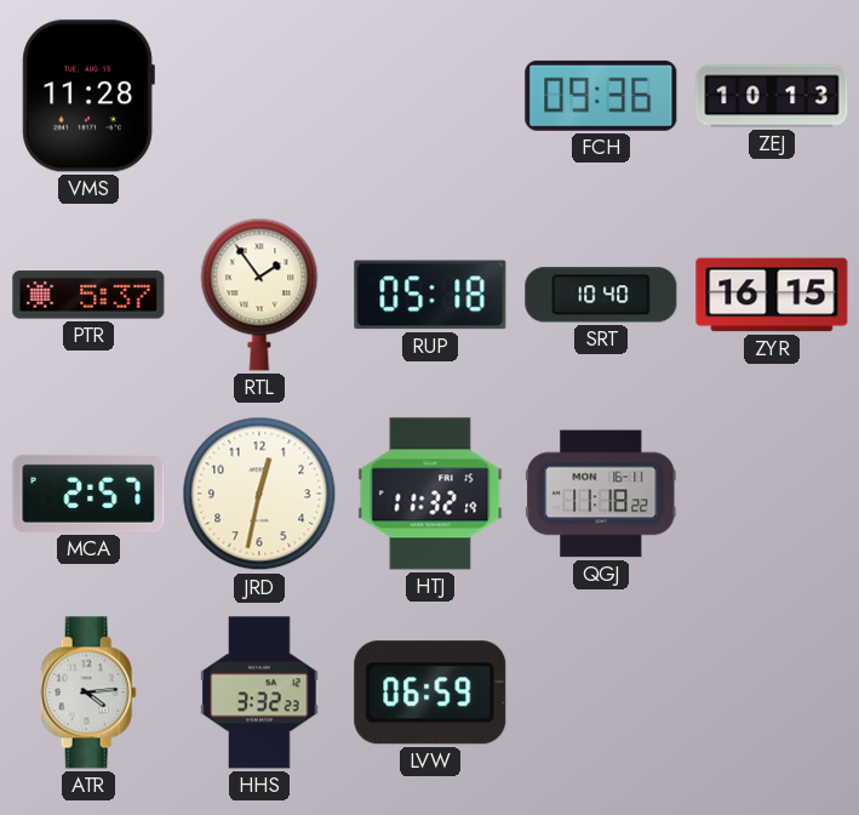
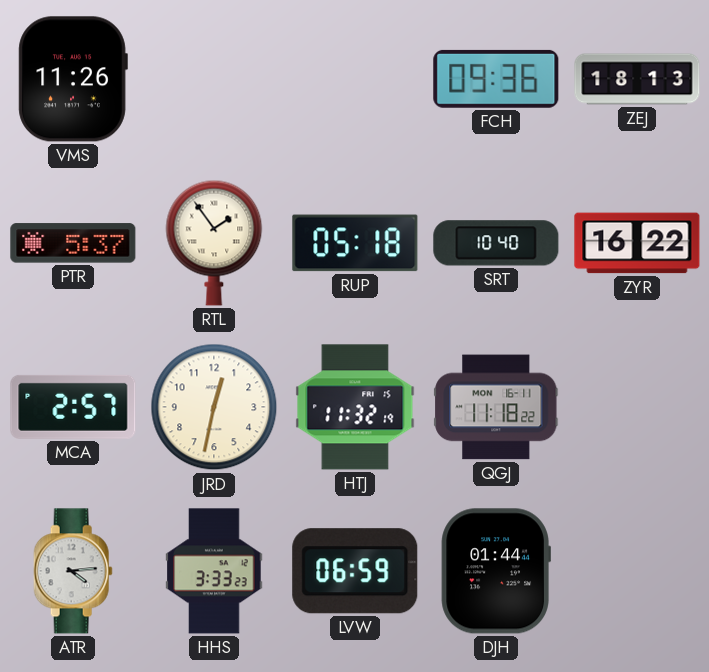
VMS: 11:28 -> 11:26 (73, 79)
ZEJ: 10:13 -> 18:13 (637, 79)
ZYR: 16:15 -> 16:22 (637, 243)
HHS: 3:32 -> 3:33 (214, 571)
DJH: none -> 01:44 (496, 571)
